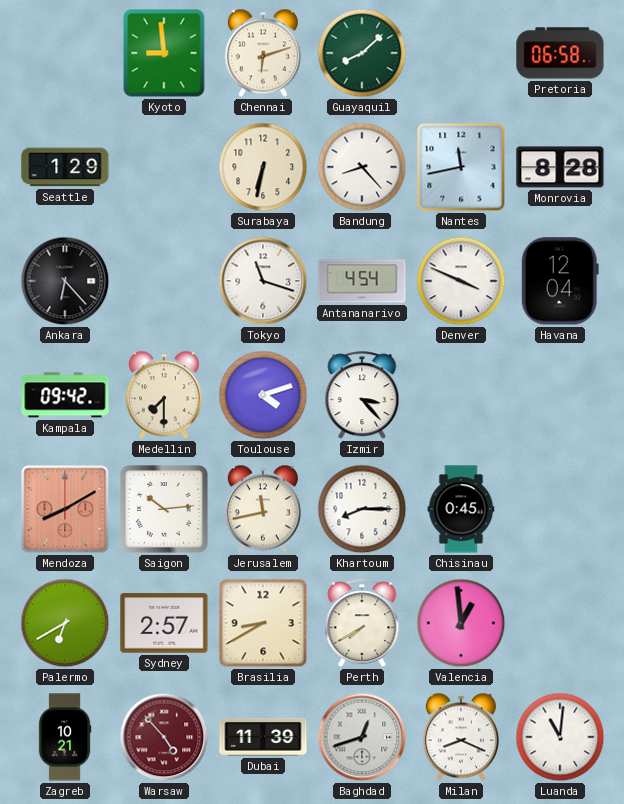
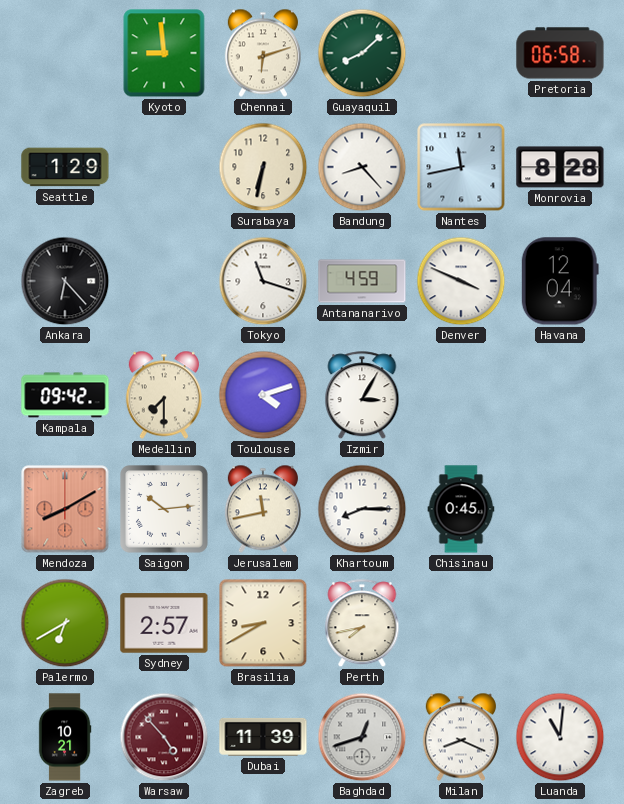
Antananarivo: 4:54 -> 4:59 (362, 281)
Izmir: 3:23 -> 3:05 (362, 396)
Perth: 7:40 -> 7:43 (362, 624)
Valencia: 12:59 -> none (461, 623)
